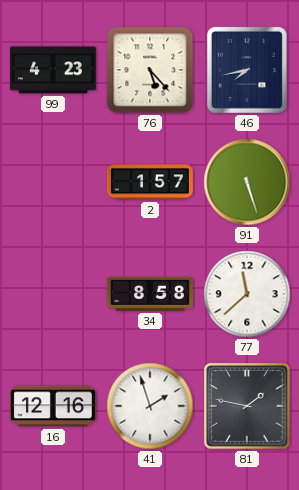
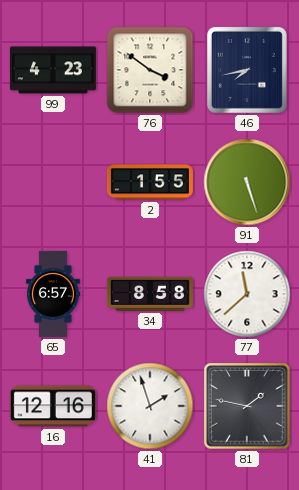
76: 5:23 -> 3:51 (150, 70)
2: 1:57 -> 1:55 (150, 182)
65: none -> 6:57 (53, 294)
